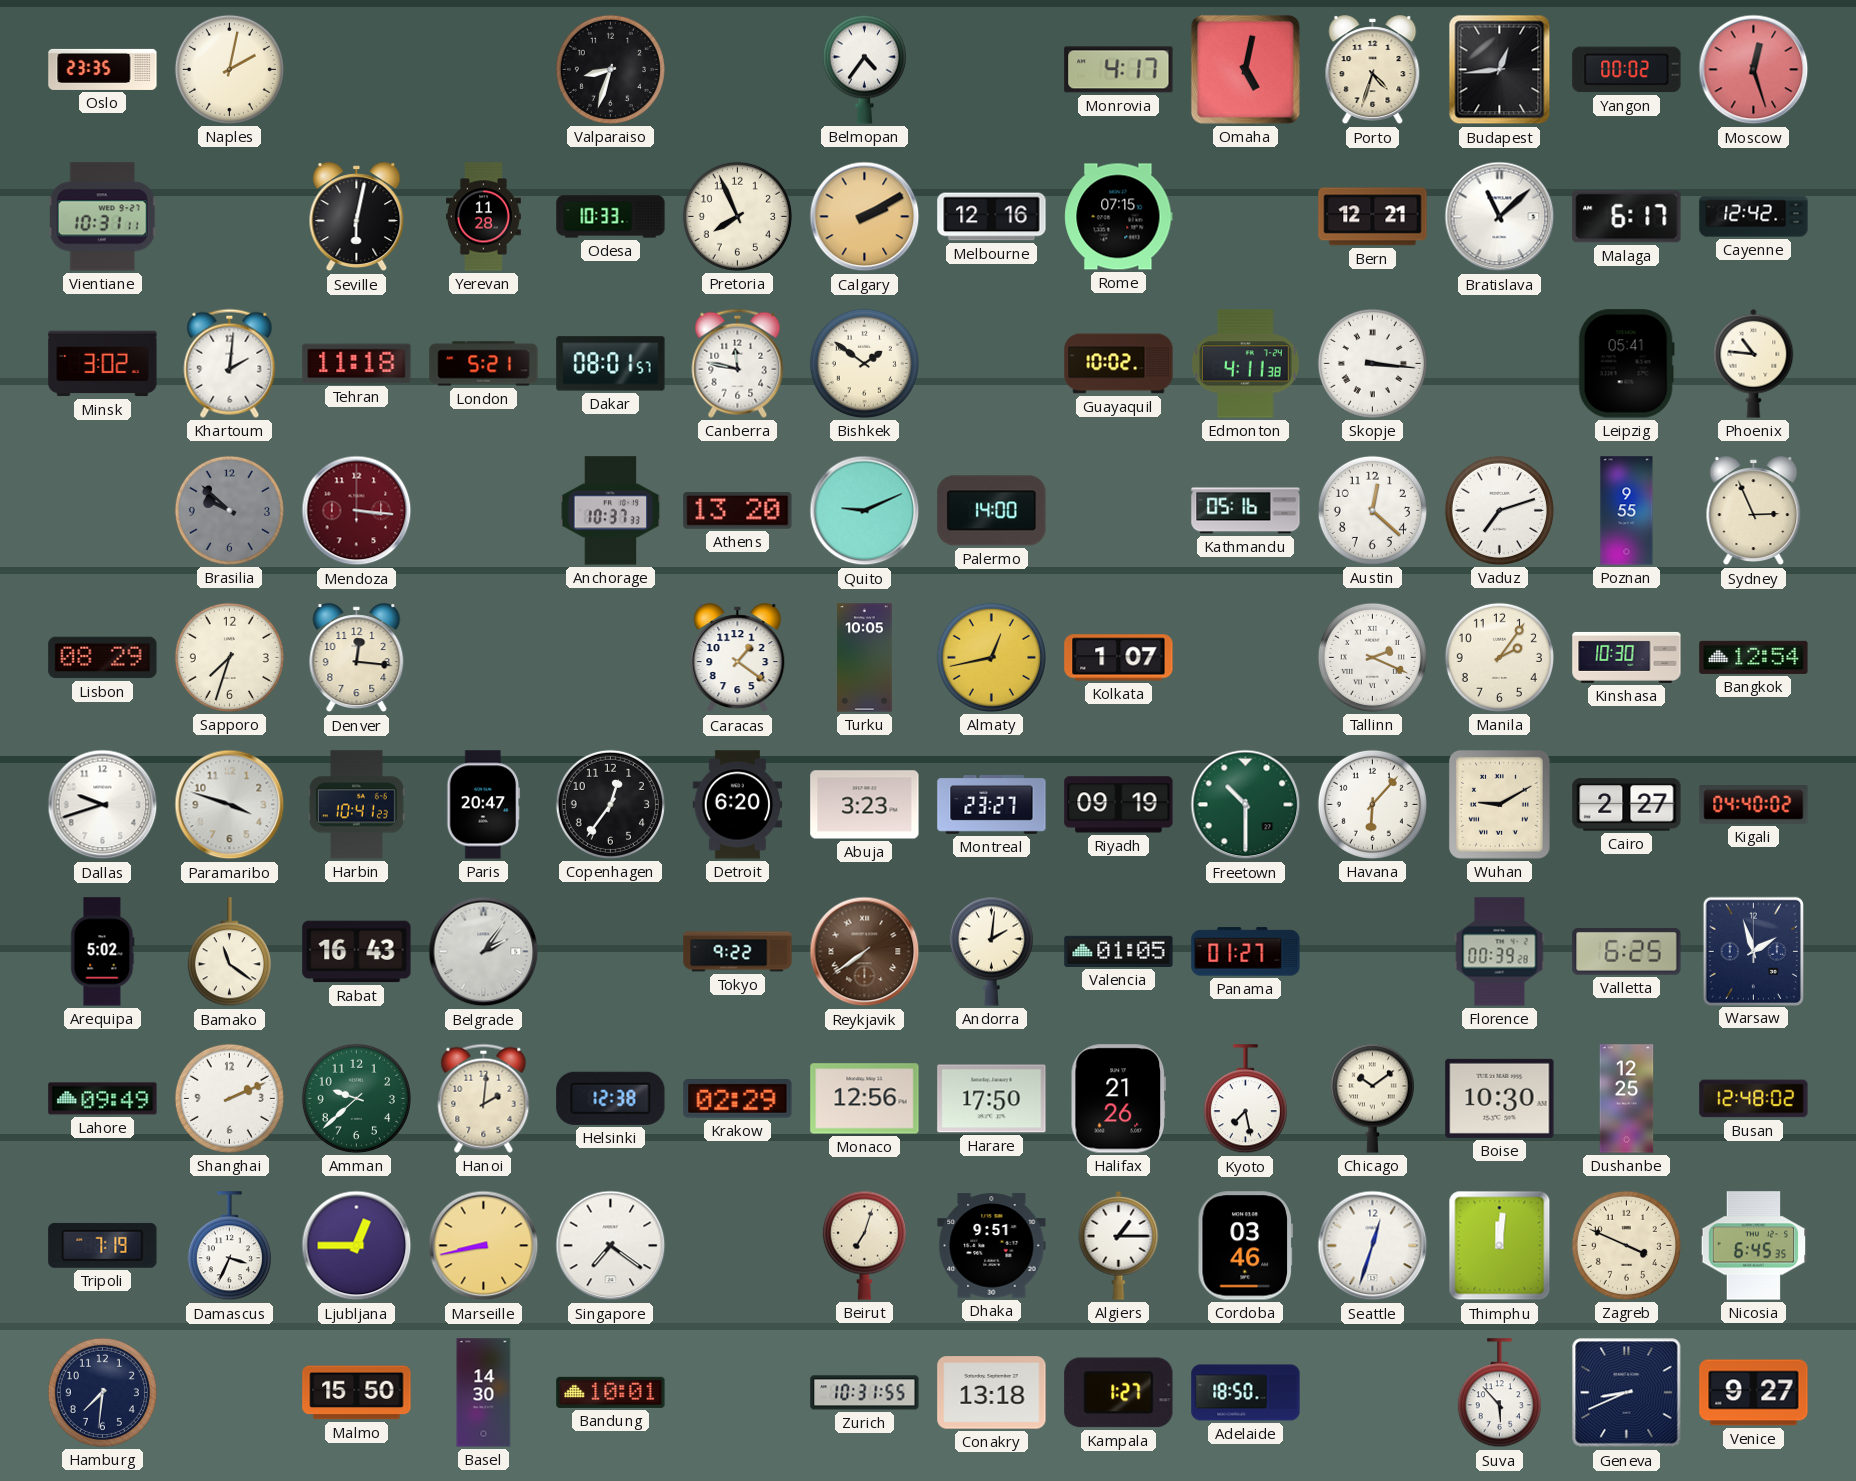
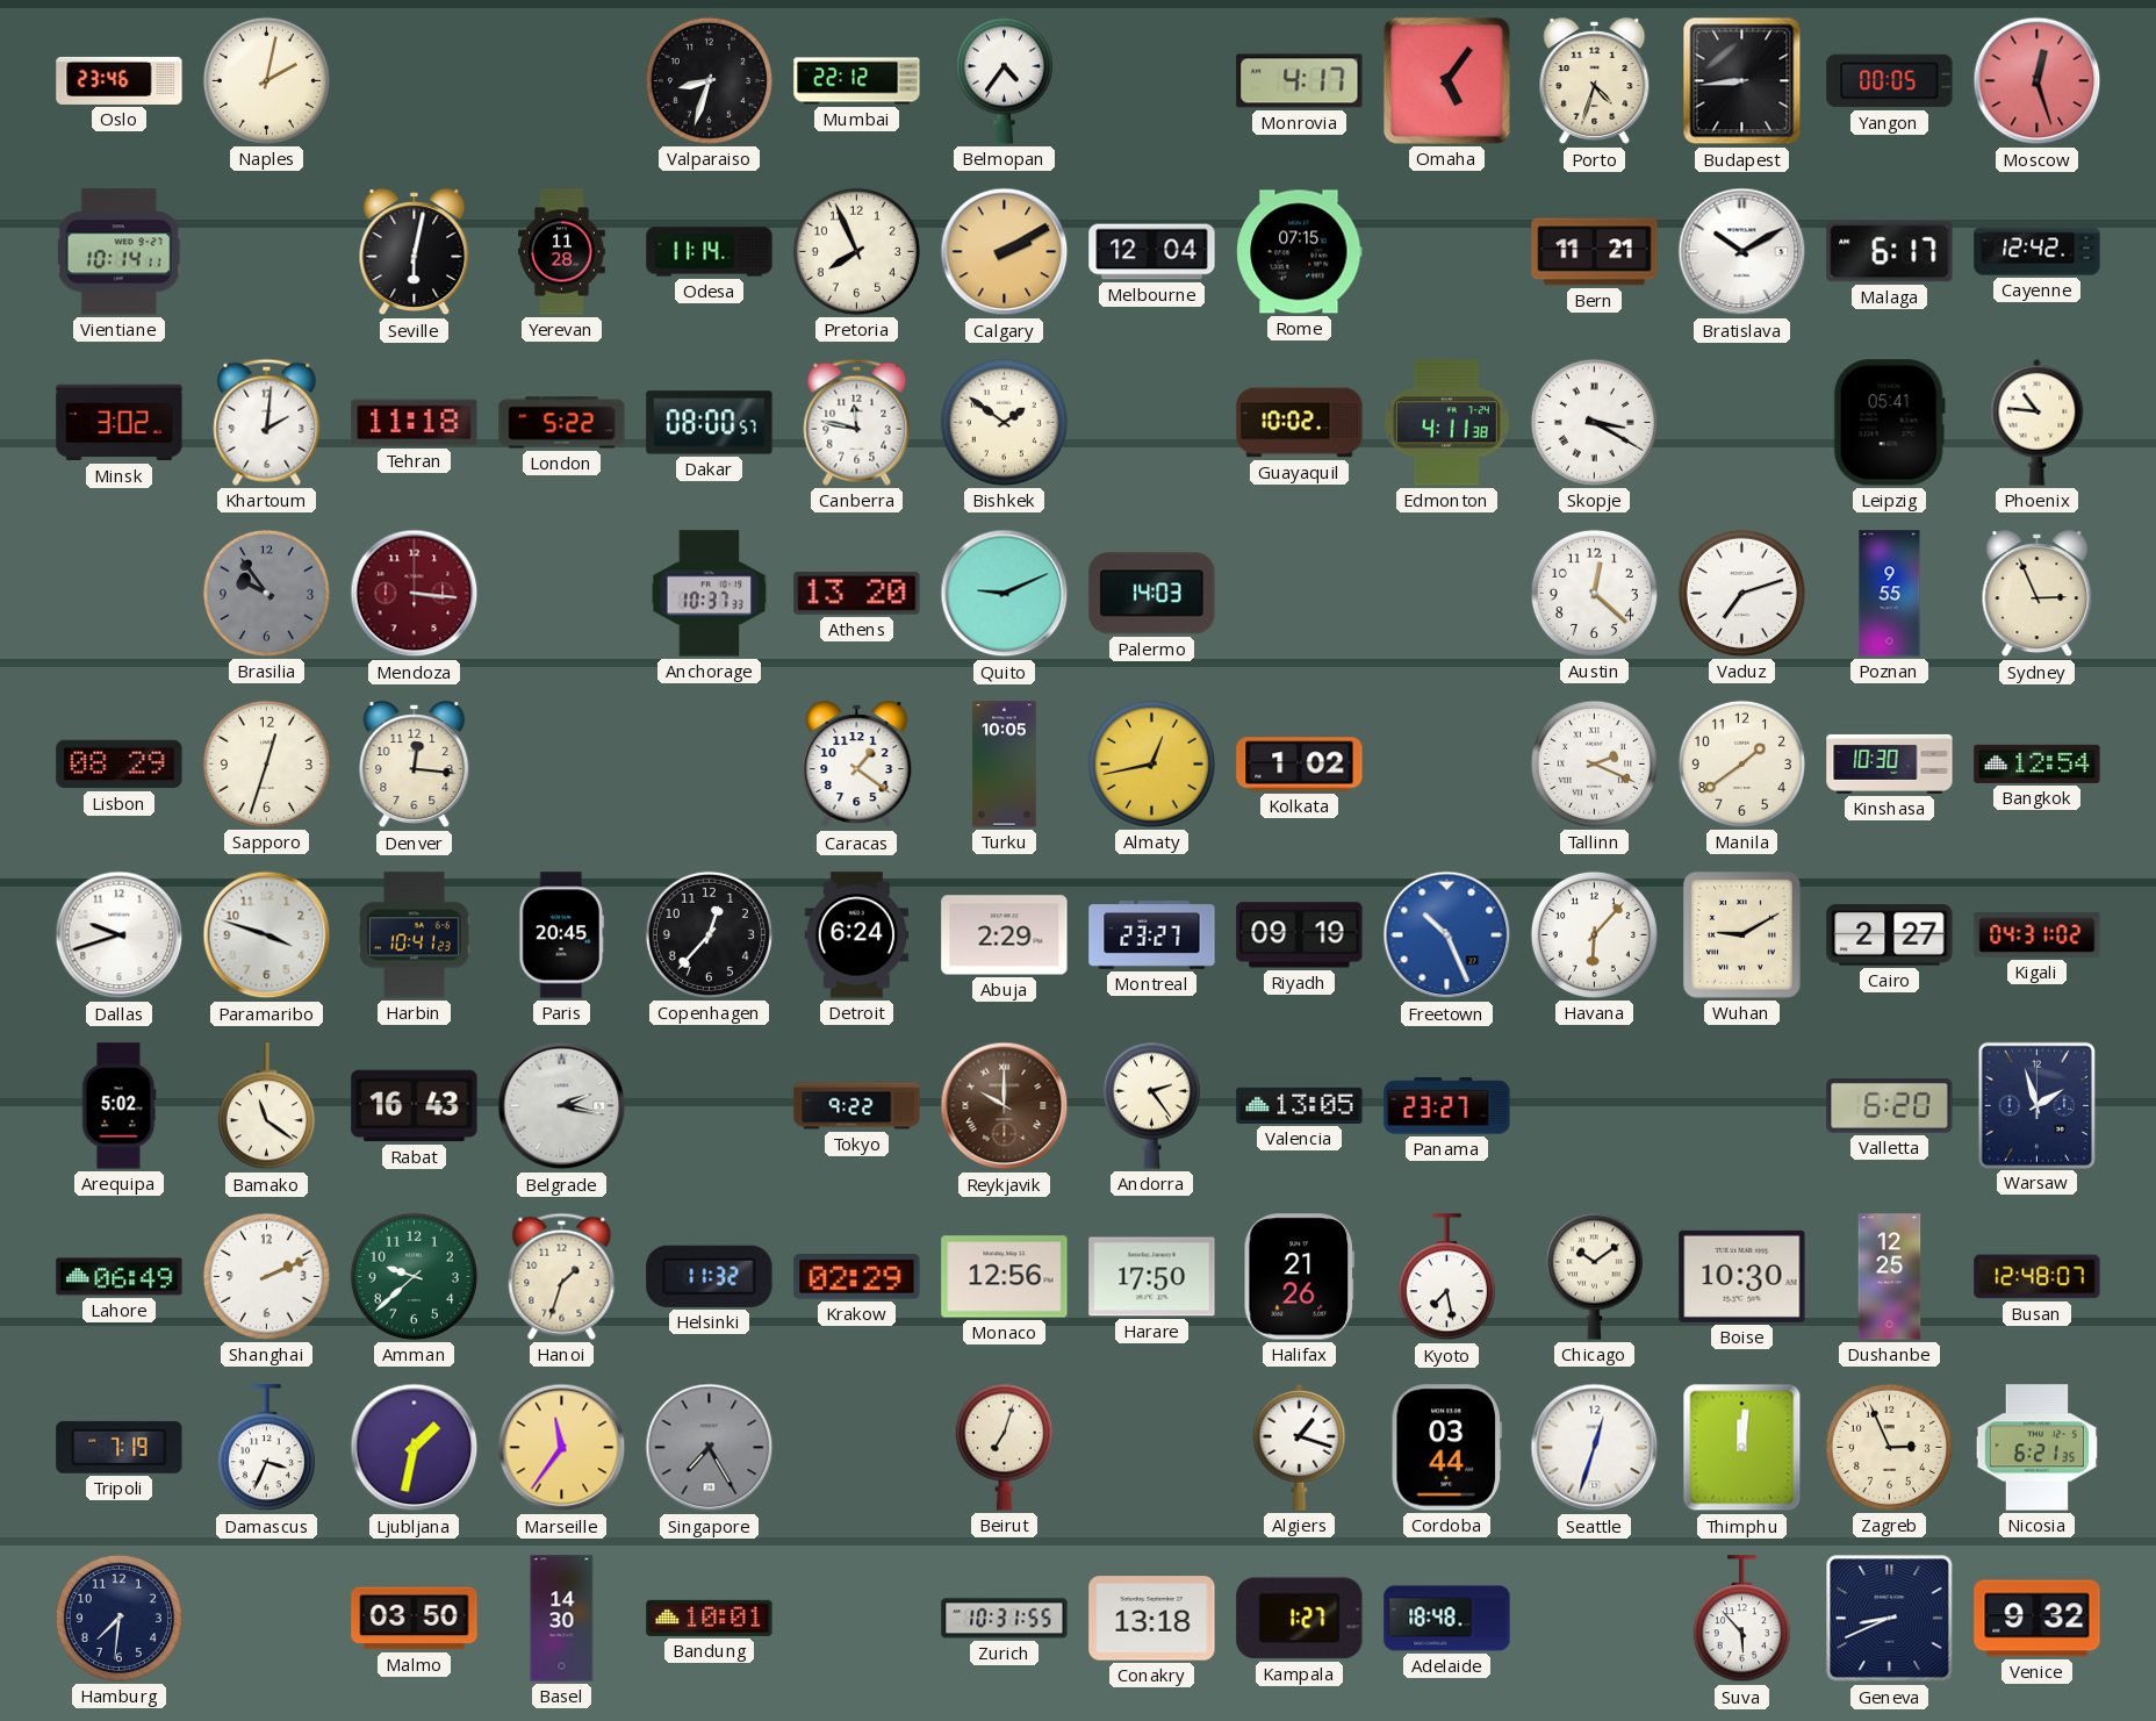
Oslo: 23:35 -> 23:46 (120, 80)
Mumbai: none -> 22:12 (857, 81)
Omaha: 5:02 -> 5:06 (1446, 80)
Budapest: 12:44 -> 8:44 (1742, 81)
Yangon: 00:02 -> 00:05 (1890, 81)
Vientiane: 10:31 -> 10:14 (118, 252)
Odesa: 10:33 -> 11:14 (710, 252)
Melbourne: 12:16 -> 12:04 (1152, 252)
Bern: 12:21 -> 11:21 (1595, 252)
Bratislava: 11:08 -> 10:10 (1742, 252)
London: 5:21 -> 5:22 (562, 423)
Dakar: 08:01 -> 08:00 (710, 423)
Skopje: 3:16 -> 3:20 (1594, 422)
Brasilia: 9:52 -> 9:54 (266, 593)
Palermo: 14:00 -> 14:03 (1152, 594)
Kathmandu: 05:16 -> none (1246, 511)
Sapporo: 7:33 -> 12:33 (266, 763)
Kolkata: 1:07 -> 1:02 (1300, 765)
Manila: 2:06 -> 1:39 (1741, 763)
Paris: 20:47 -> 20:45 (562, 935)
Copenhagen: 12:36 -> 12:37 (709, 934)
Detroit: 6:20 -> 6:24 (857, 935)
Abuja: 3:23 -> 2:29 (1005, 935)
Freetown: 10:30 -> 10:26 (1447, 935)
Freetown dial: green -> blue (1447, 935)
Kigali: 04:40 -> 04:31 (2038, 935)
Belgrade: 2:06 -> 2:17 (562, 1106)
Reykjavik: 7:39 -> 10:00 (1005, 1106)
Andorra: 2:01 -> 2:24 (1151, 1105)
Valencia: 01:05 -> 13:05 (1300, 1105)
Panama: 01:27 -> 23:27 (1447, 1106)
Florence: 00:39 -> none (1500, 952)
Valletta: 6:25 -> 6:20 (1890, 1105)
Lahore: 09:49 -> 06:49 (120, 1277)
Hanoi: 2:01 -> 1:33 (562, 1276)
Helsinki: 12:38 -> 11:32 (710, 1276)
Busan: 12:48:02 -> 12:48:07 (2038, 1277)
Ljubljana: 12:45 -> 1:32 (415, 1448)
Marseille: 8:43 -> 11:36 (562, 1448)
Singapore: 7:21 -> 7:25 (710, 1448)
Singapore dial: white -> grey (710, 1448)
Dhaka: 9:51 -> none (992, 1246)
Algiers: 1:15 -> 1:18 (1300, 1447)
Cordoba: 03:46 -> 03:44 (1446, 1448)
Zagreb: 3:49 -> 2:56 (1889, 1447)
Nicosia: 6:45 -> 6:21 (2038, 1448)
Malmo: 15:50 -> 03:50 (415, 1619)
Adelaide: 18:50 -> 18:48 (1447, 1619)
Venice: 9:27 -> 9:32 (2038, 1619)
